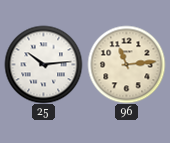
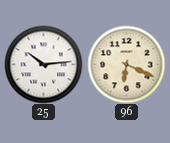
96: 11:14 -> 6:19 (126, 64)
